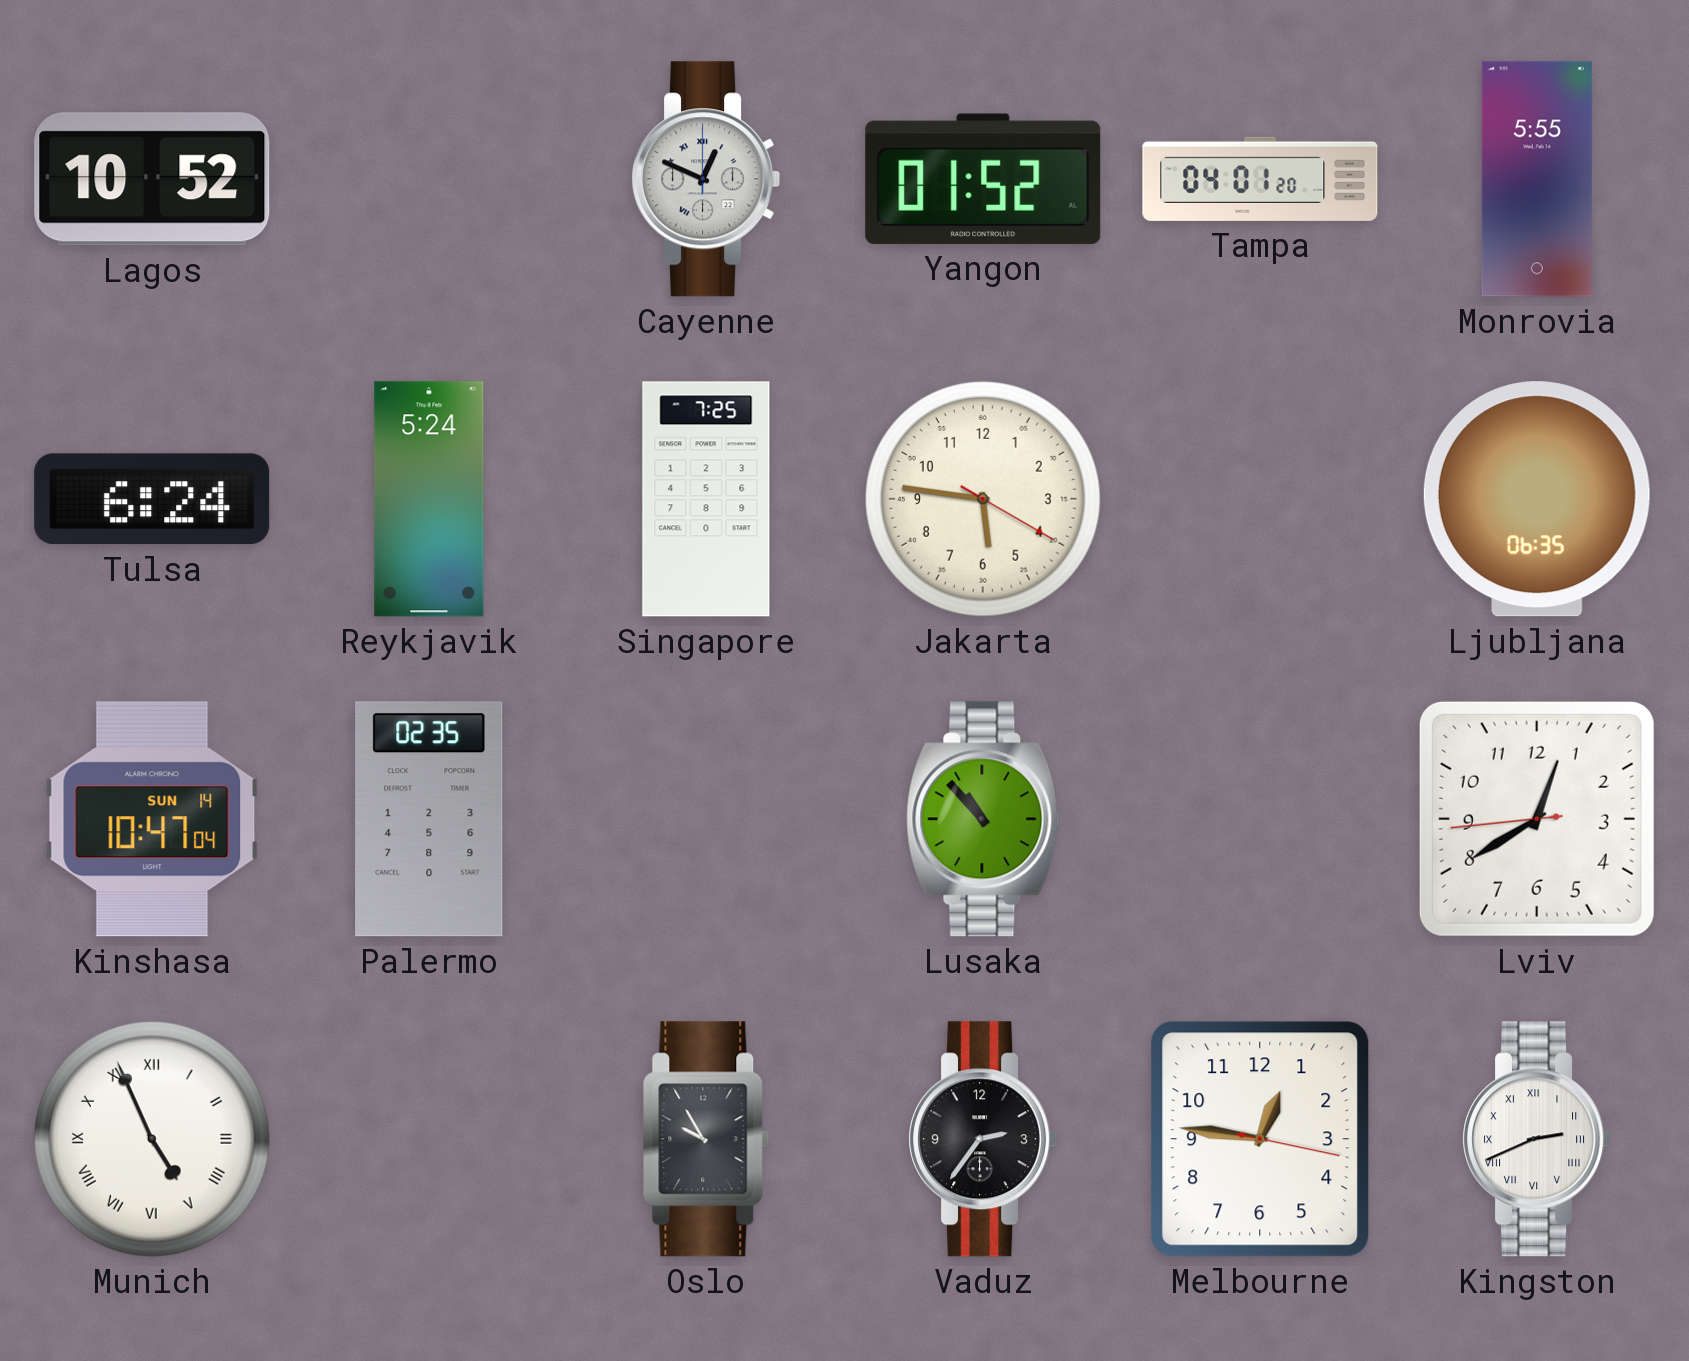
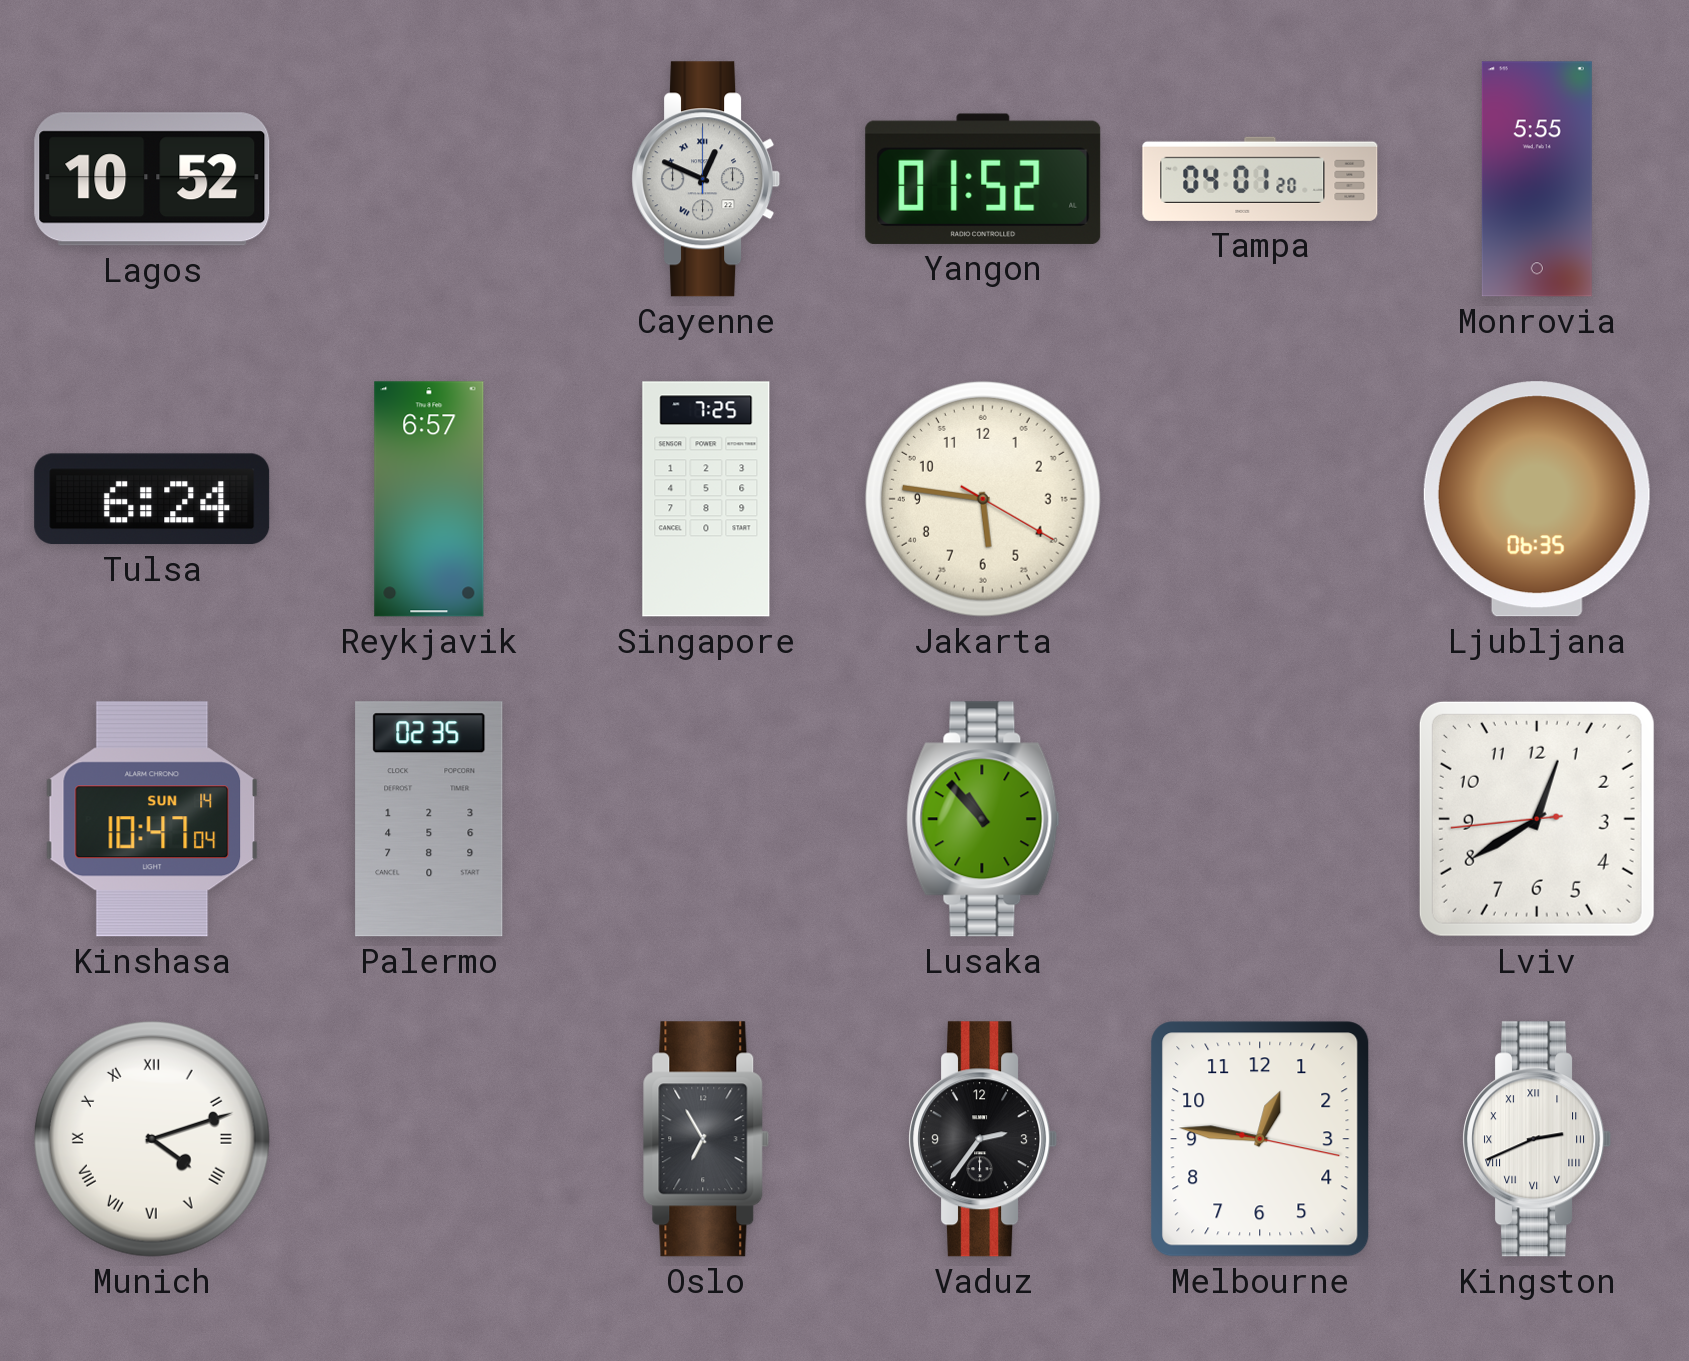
Reykjavik: 5:24 -> 6:57 (429, 499)
Munich: 4:56 -> 4:12 (152, 1139)
Oslo: 9:55 -> 6:55 (706, 1139)
